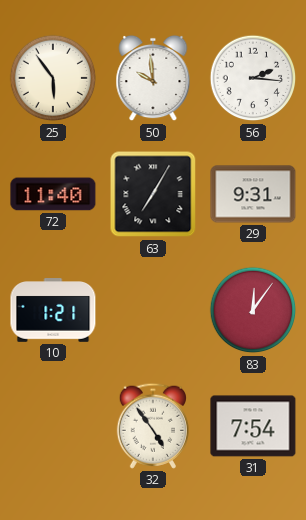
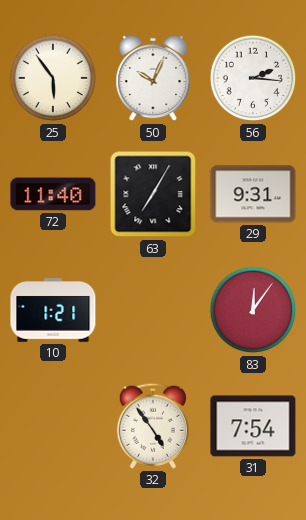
50: 9:59 -> 10:04 (153, 78)
